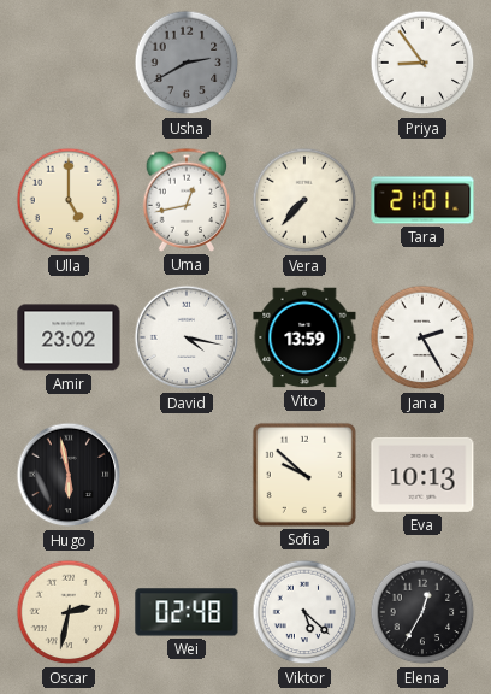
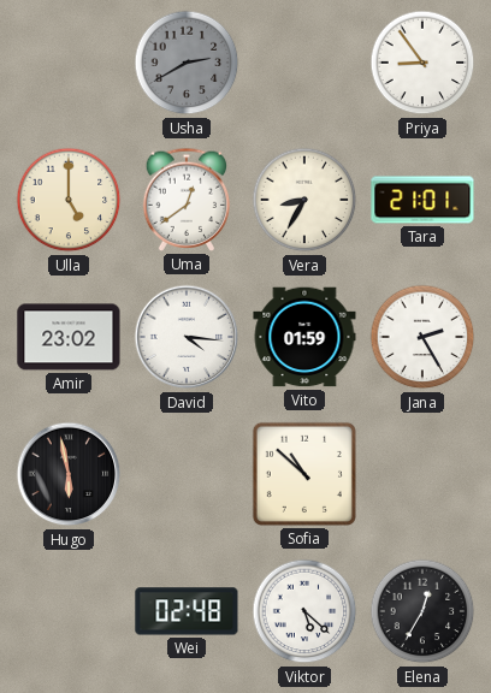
Uma: 12:43 -> 12:39 (187, 200)
Vera: 7:37 -> 8:35 (304, 200)
David: 4:17 -> 4:16 (187, 337)
Vito: 13:59 -> 01:59 (304, 337)
Sofia: 9:52 -> 10:52 (304, 474)
Eva: 10:13 -> none (422, 475)
Oscar: 2:32 -> none (69, 612)
